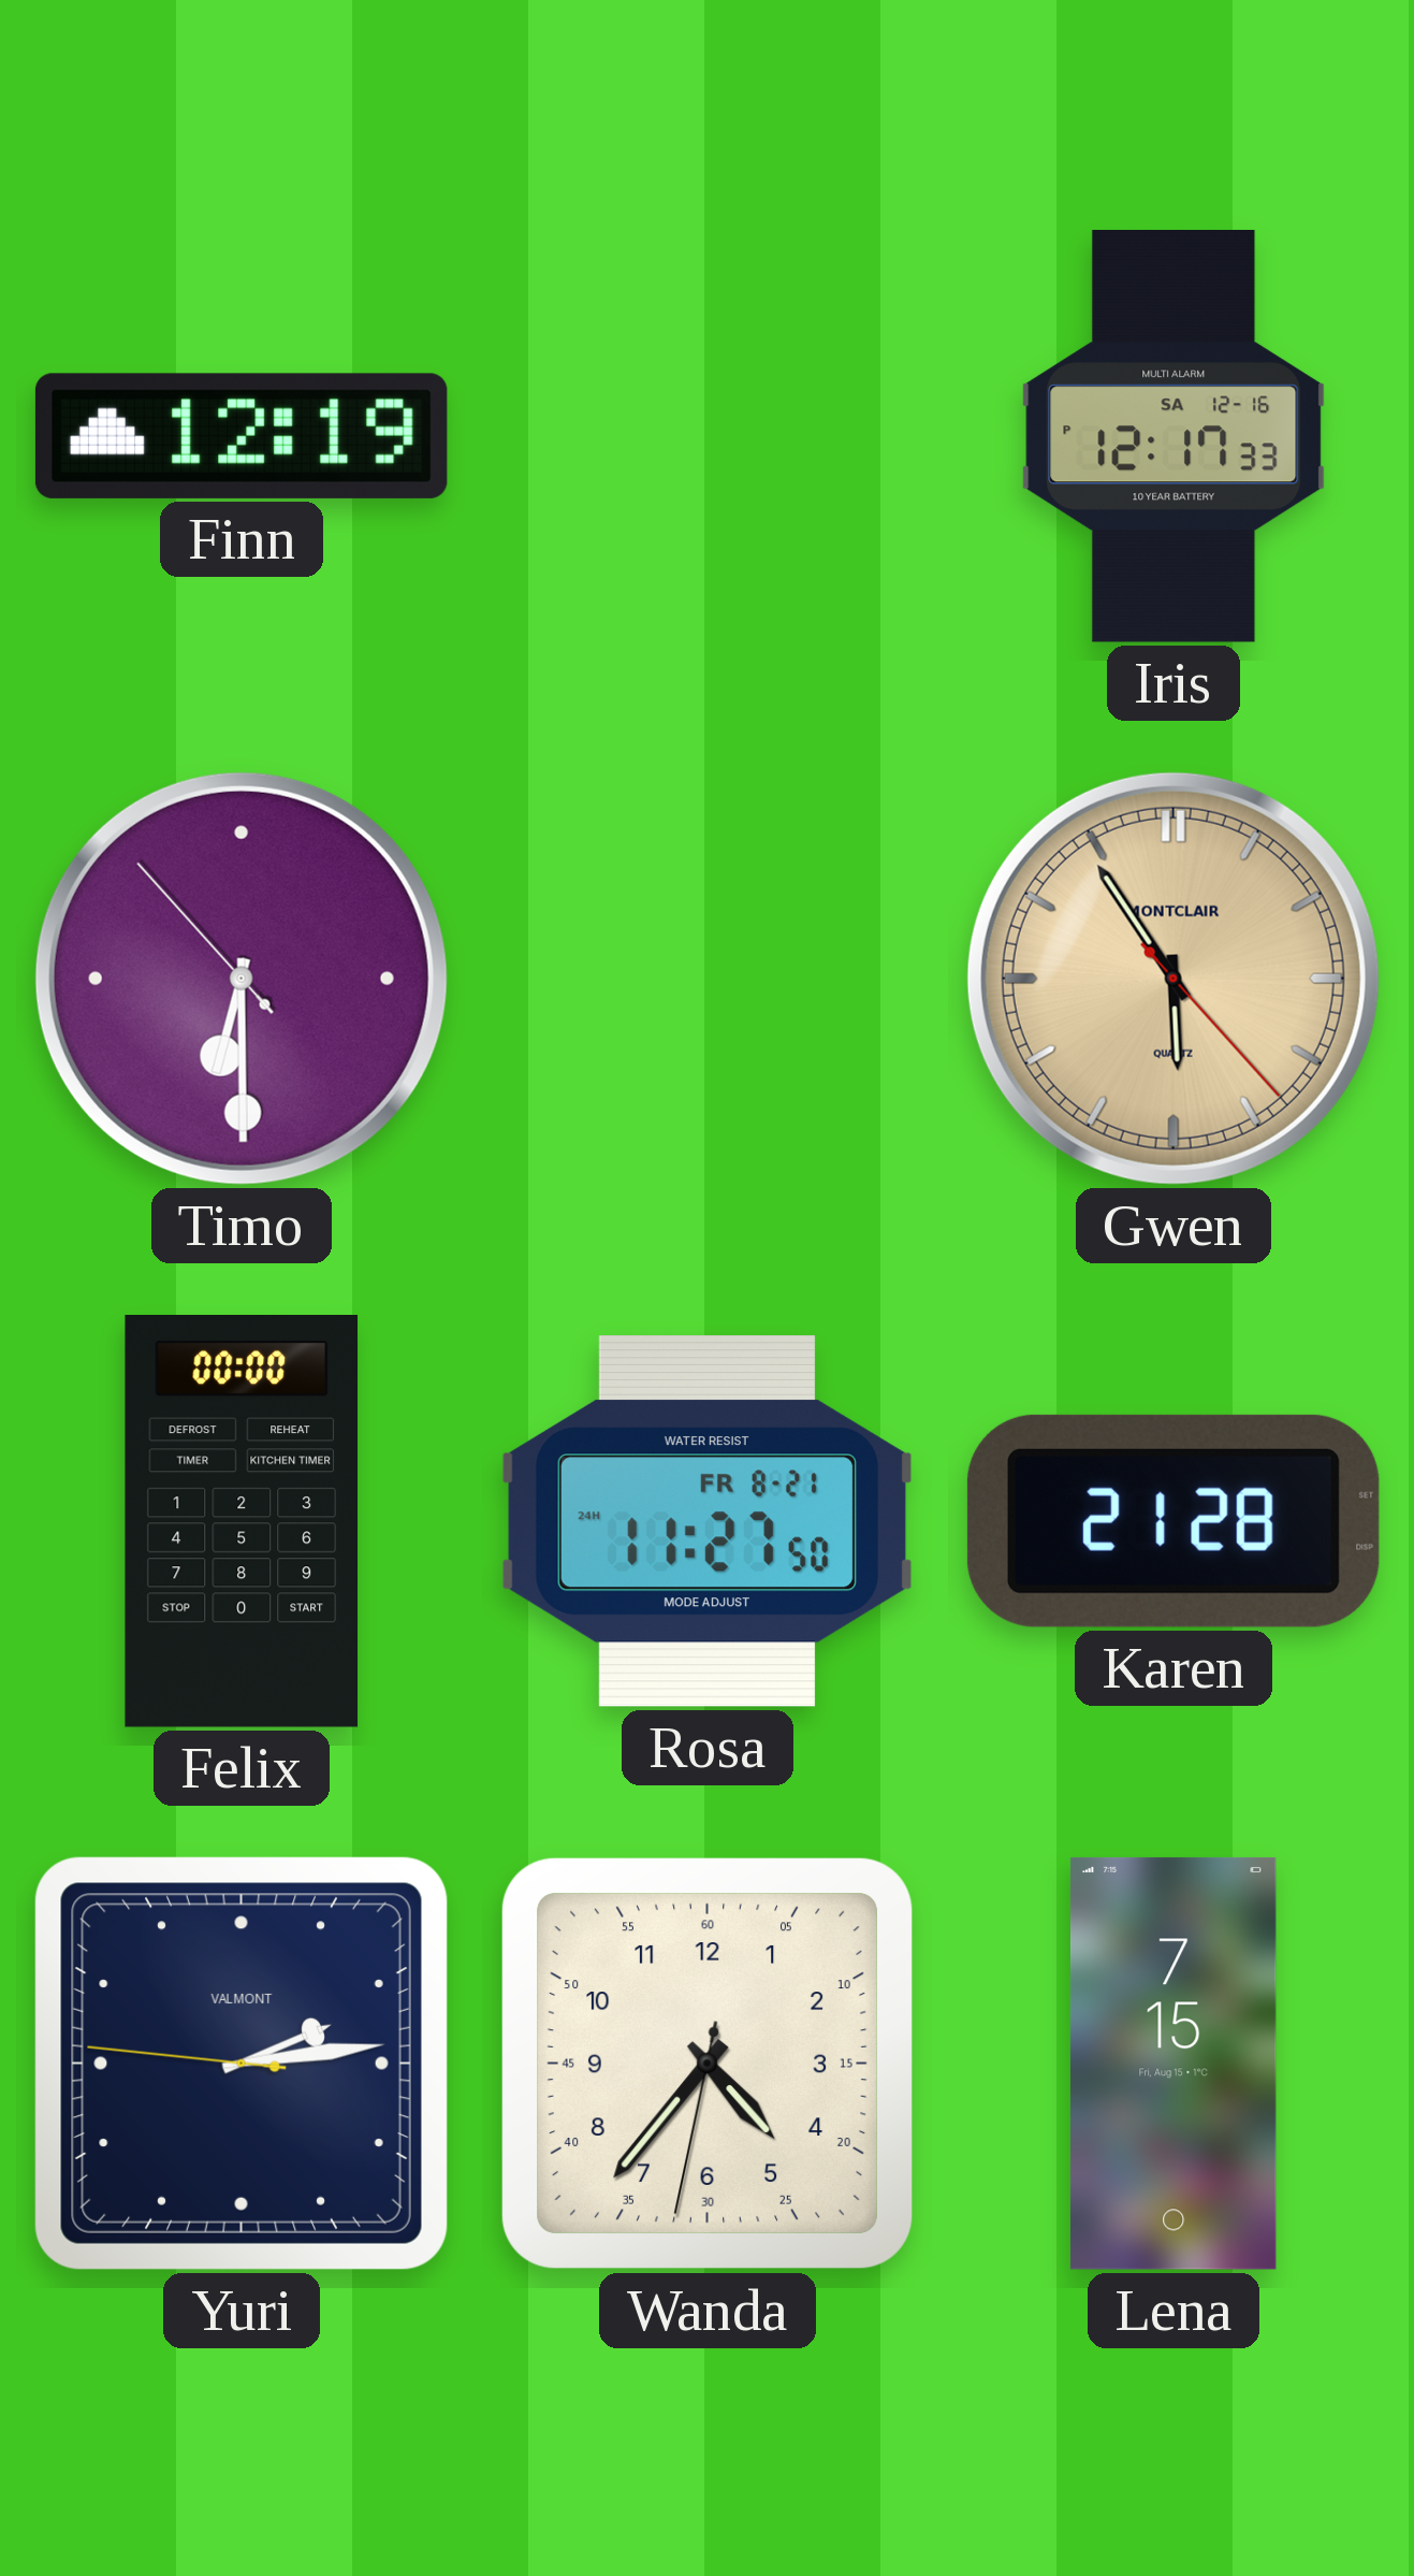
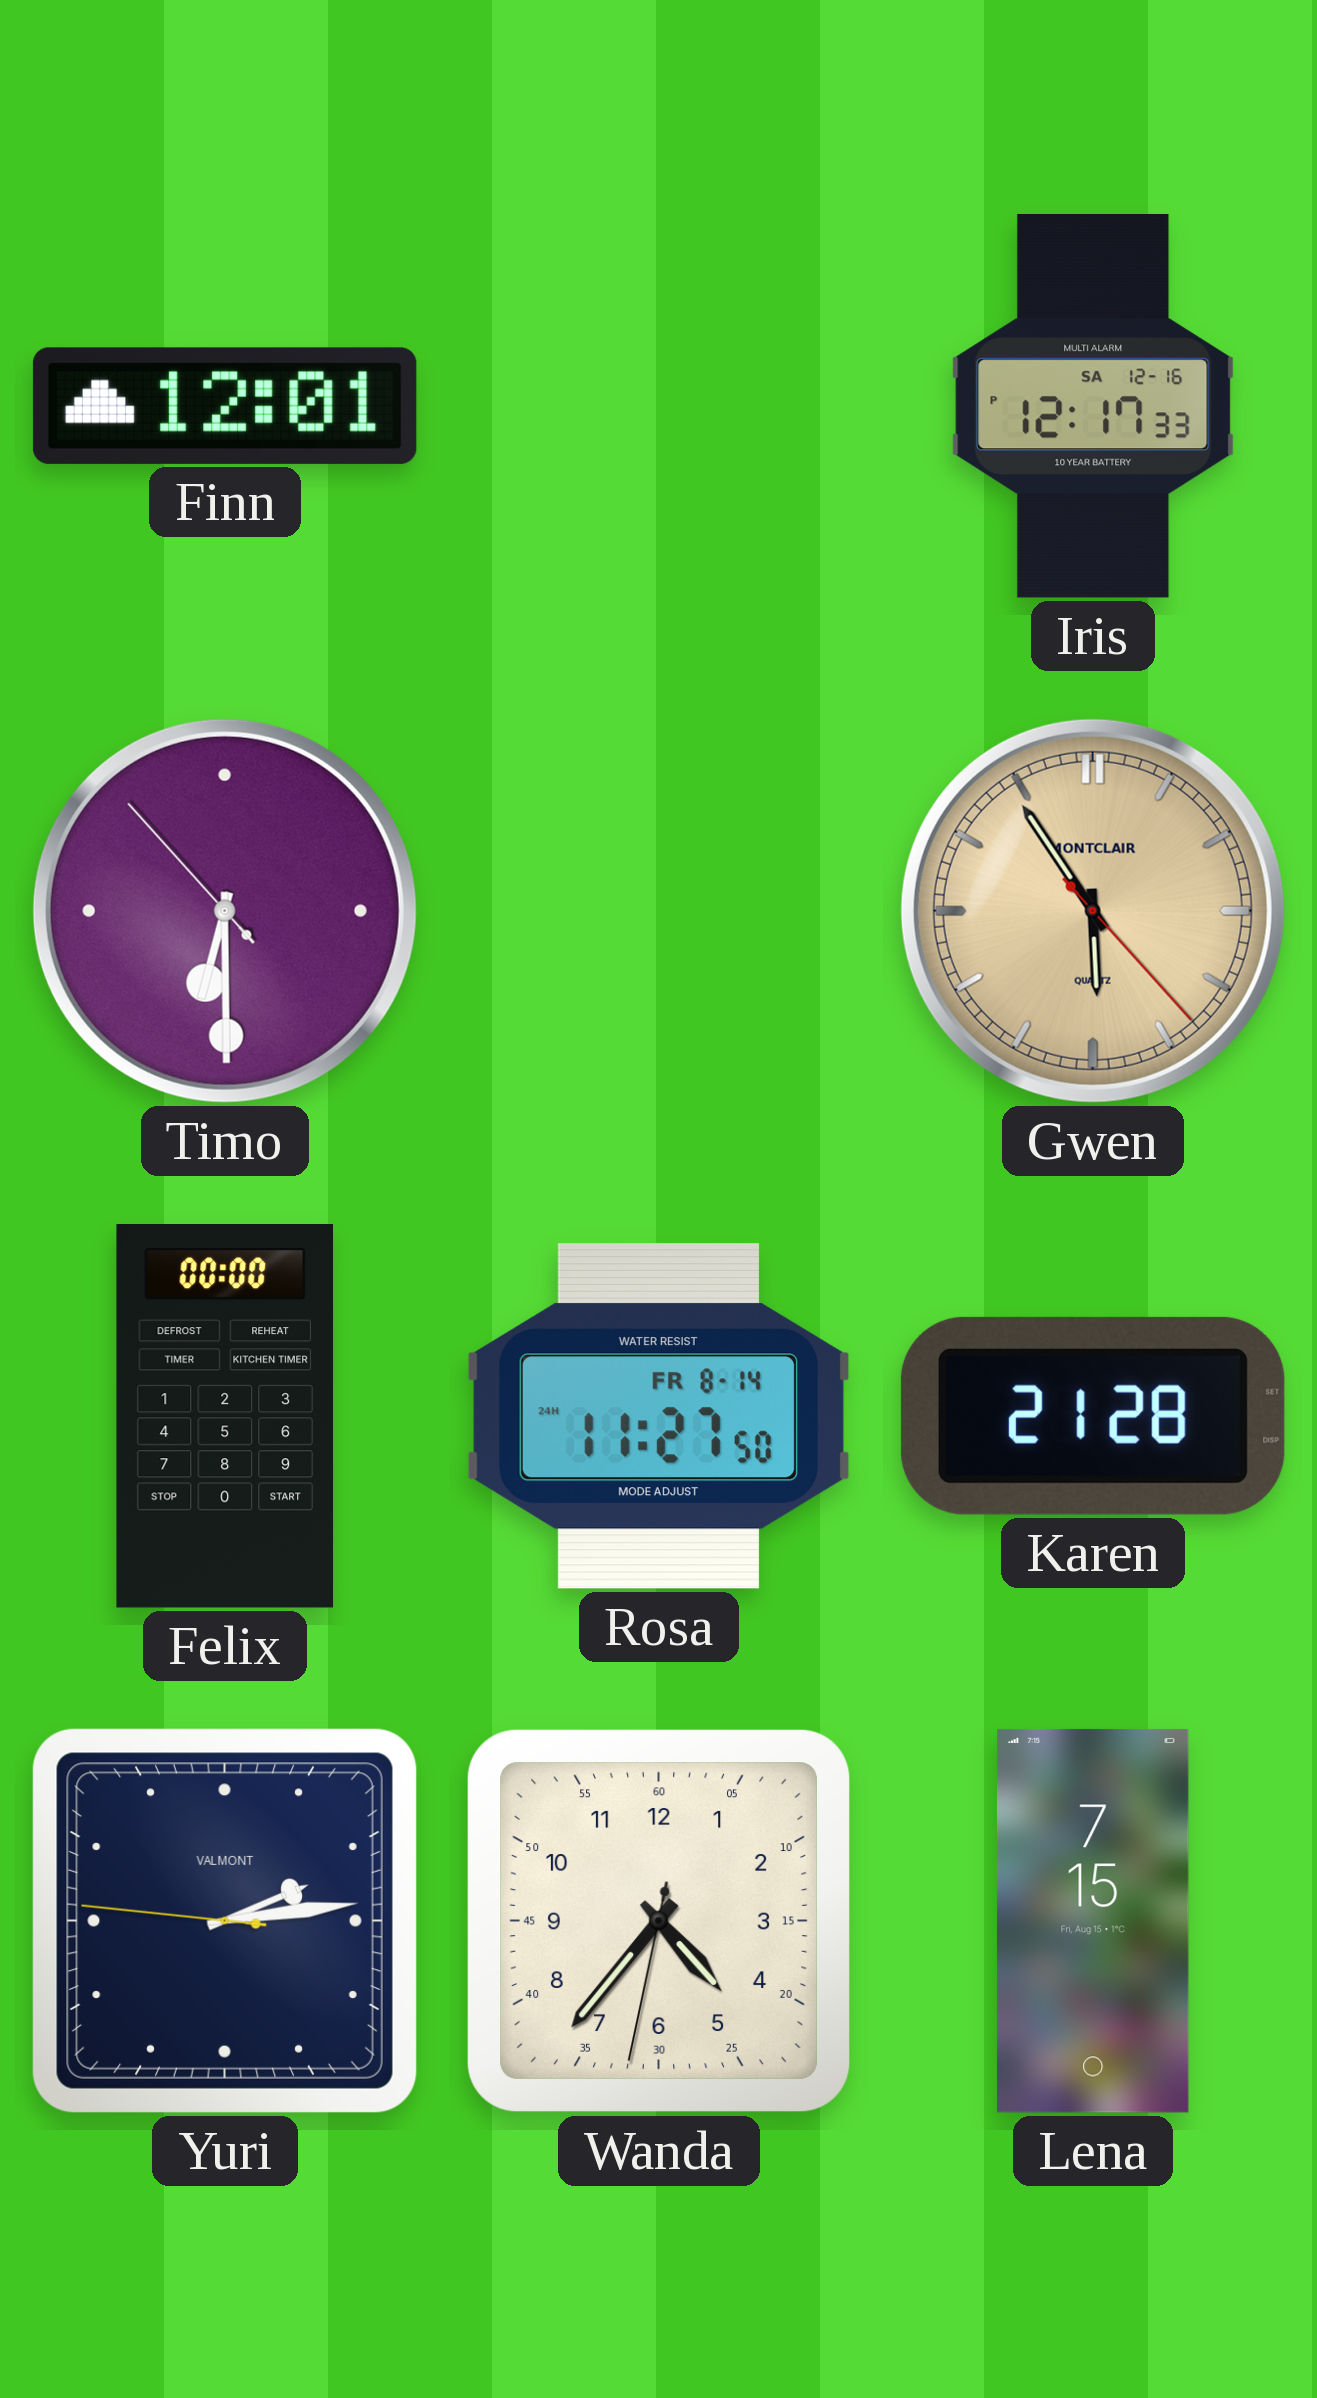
Finn: 12:19 -> 12:01 (225, 406)
Rosa date: FR 8-21 -> FR 8-14 (659, 1416)
